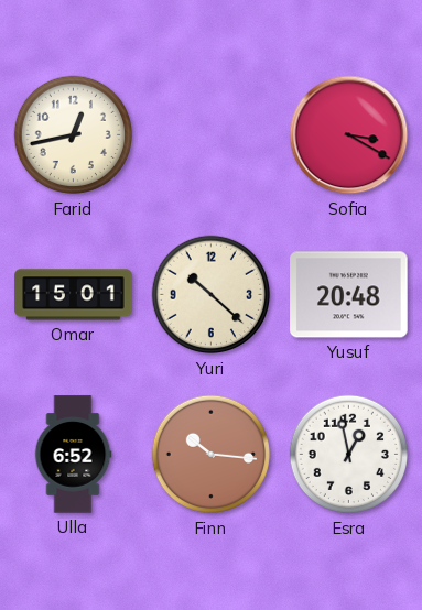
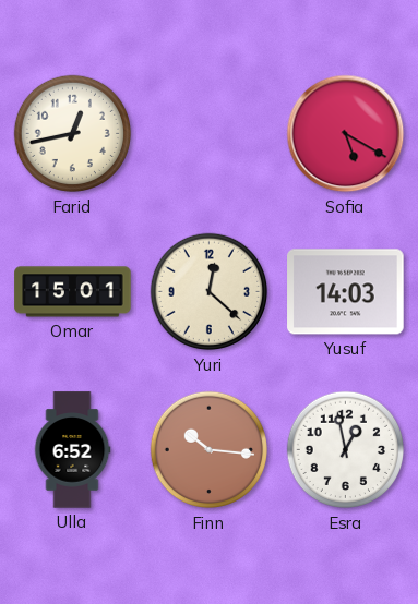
Sofia: 3:20 -> 5:20 (346, 134)
Yuri: 10:22 -> 12:22 (210, 292)
Yusuf: 20:48 -> 14:03 (346, 292)
